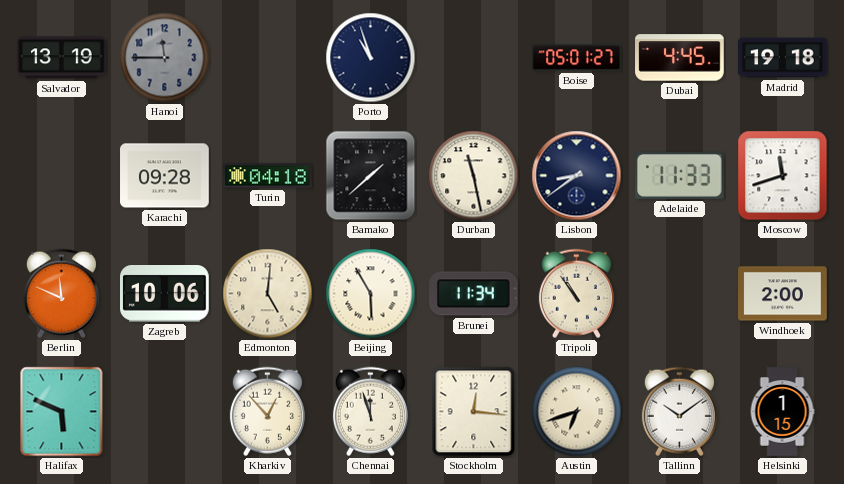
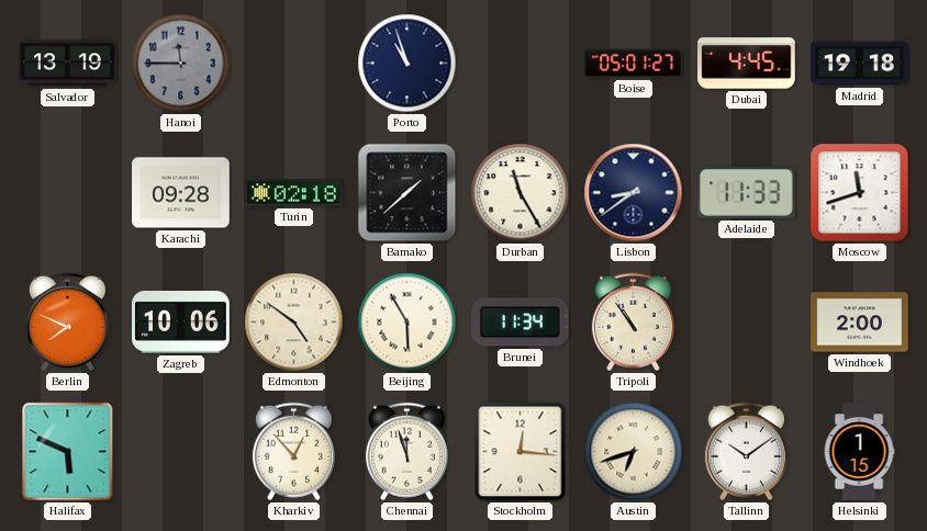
Turin: 04:18 -> 02:18 (294, 193)
Durban: 11:28 -> 11:25 (521, 193)
Berlin: 11:49 -> 7:49 (67, 323)
Edmonton: 5:01 -> 4:51 (294, 323)
